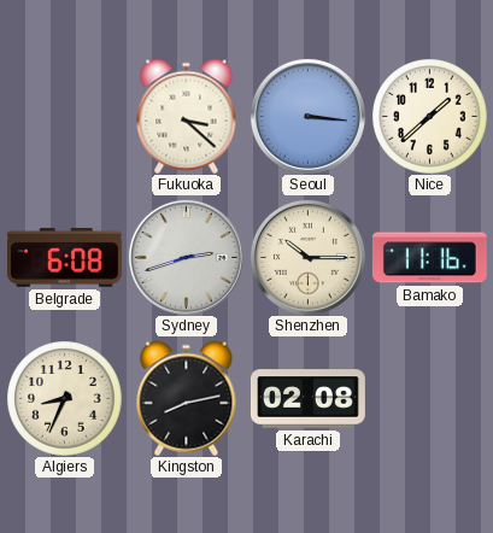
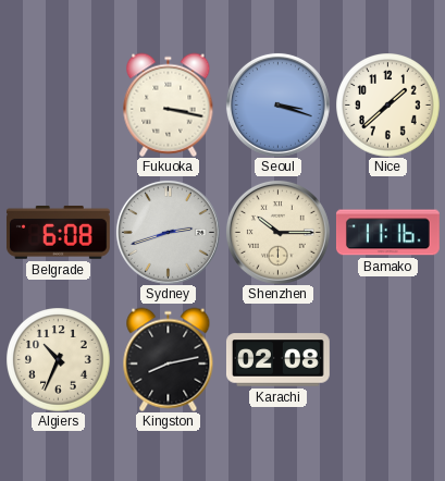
Fukuoka: 3:22 -> 3:17 (169, 104)
Seoul: 3:16 -> 3:18 (277, 104)
Algiers: 8:34 -> 10:34 (58, 359)
